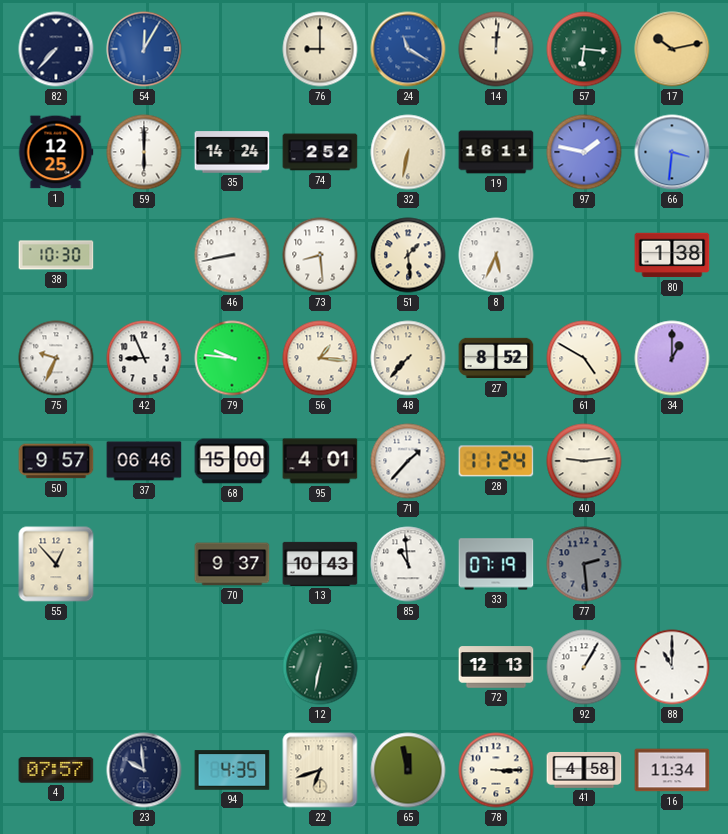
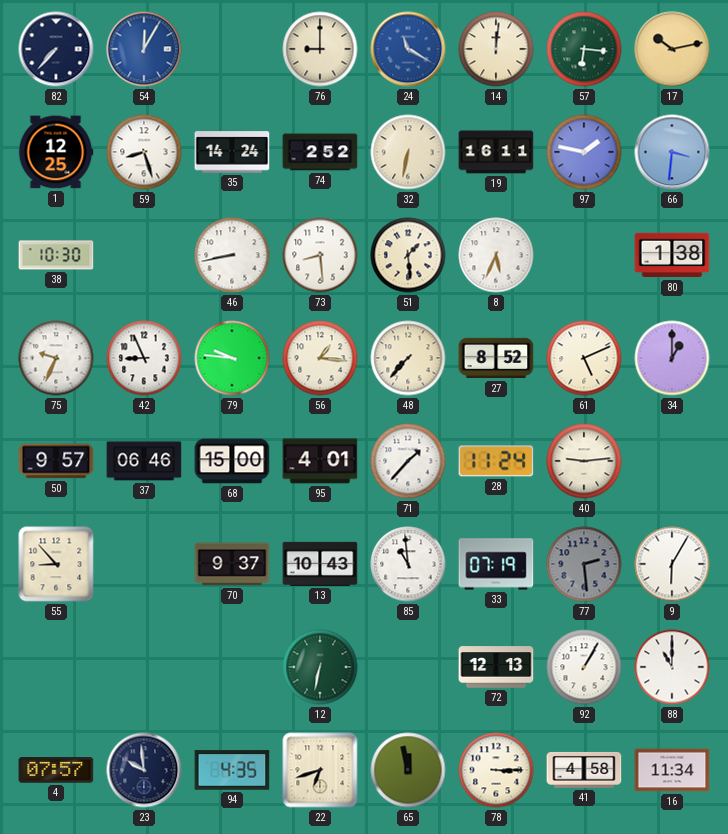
59: 6:00 -> 8:27 (144, 152)
61: 4:50 -> 5:11 (584, 358)
55: 12:53 -> 8:53 (56, 564)
9: none -> 6:05 (672, 564)
